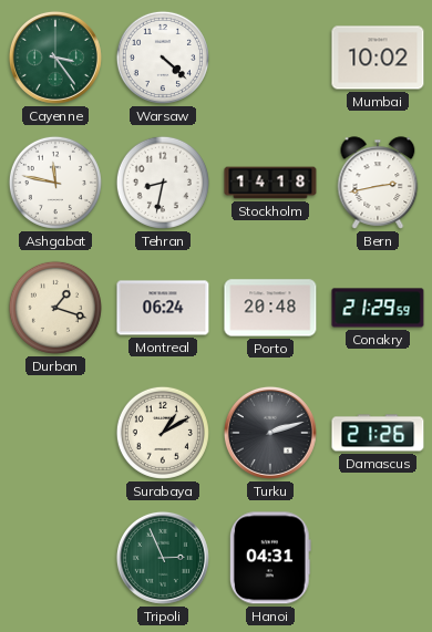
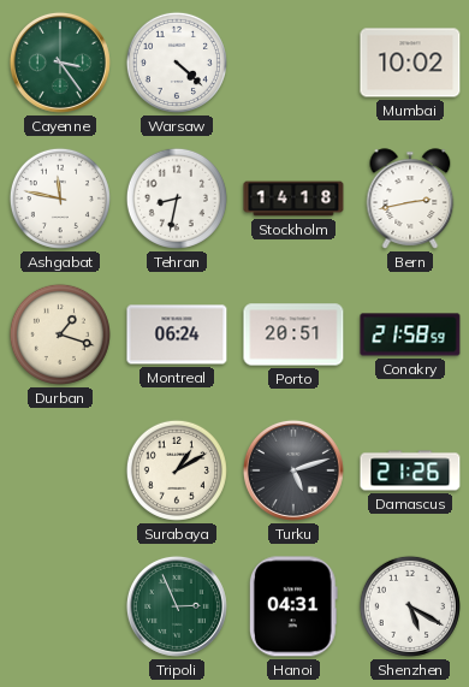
Porto: 20:48 -> 20:51 (293, 334)
Conakry: 21:29 -> 21:58 (410, 334)
Turku: 2:12 -> 5:12 (293, 470)
Shenzhen: none -> 5:20 (410, 606)
